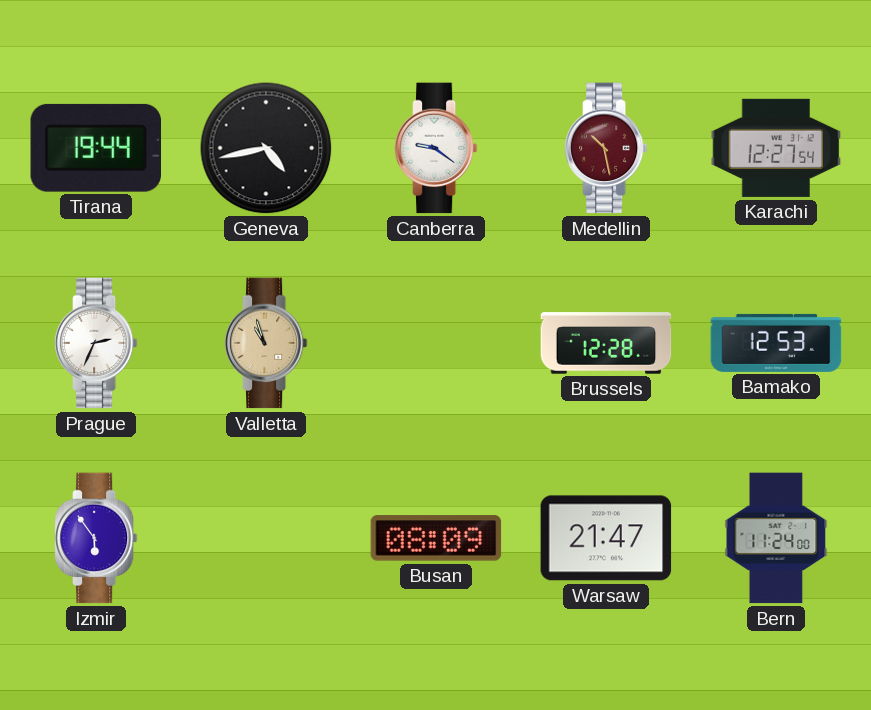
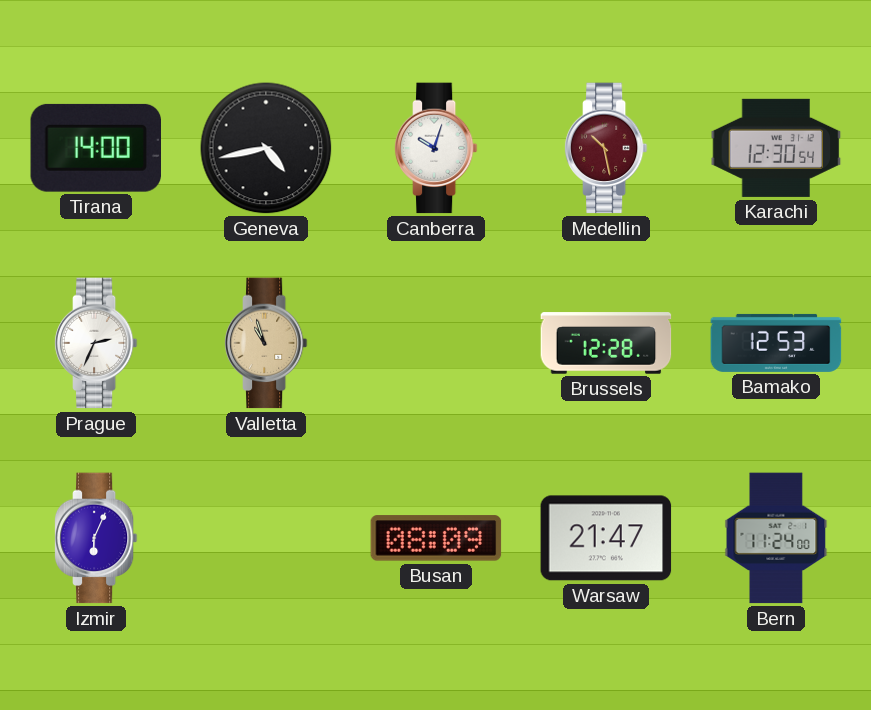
Tirana: 19:44 -> 14:00 (95, 148)
Canberra: 9:21 -> 10:03 (436, 148)
Karachi: 12:27 -> 12:30 (776, 148)
Izmir: 5:54 -> 6:04 (96, 538)
